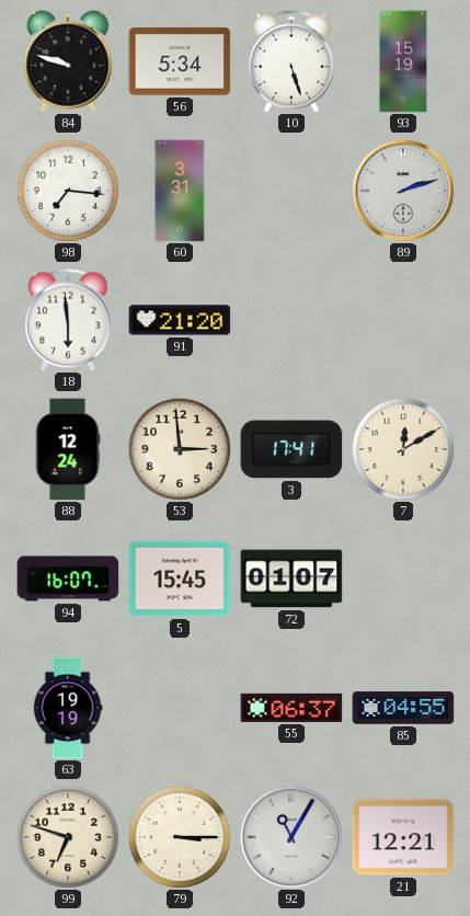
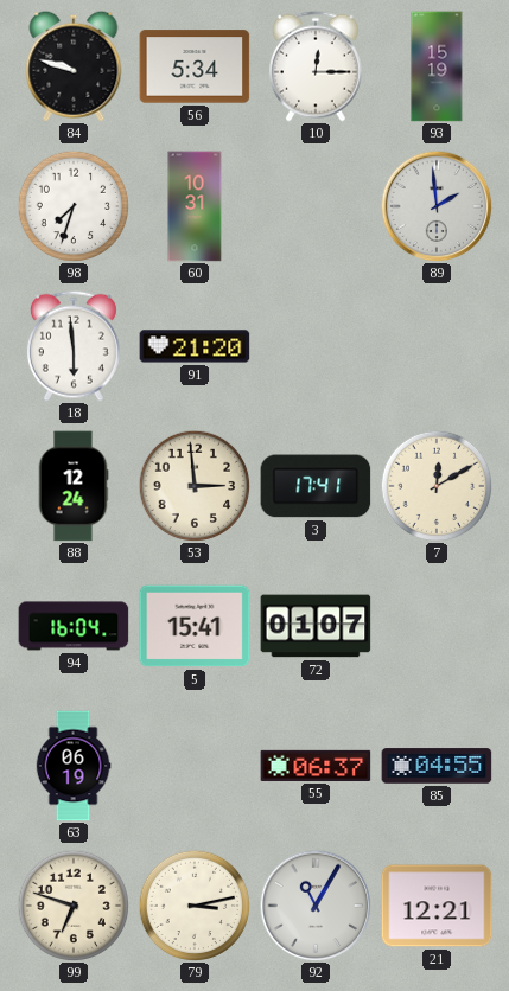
10: 5:27 -> 12:15 (316, 66)
98: 7:16 -> 7:33 (74, 206)
60: 3:31 -> 10:31 (195, 206)
89: 2:12 -> 1:59 (437, 206)
94: 16:07 -> 16:04 (74, 626)
5: 15:45 -> 15:41 (195, 626)
63: 19:19 -> 06:19 (74, 766)
79: 3:15 -> 3:13 (195, 906)
